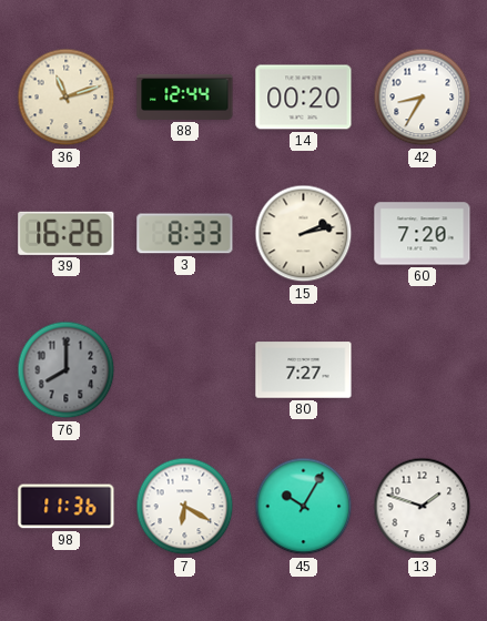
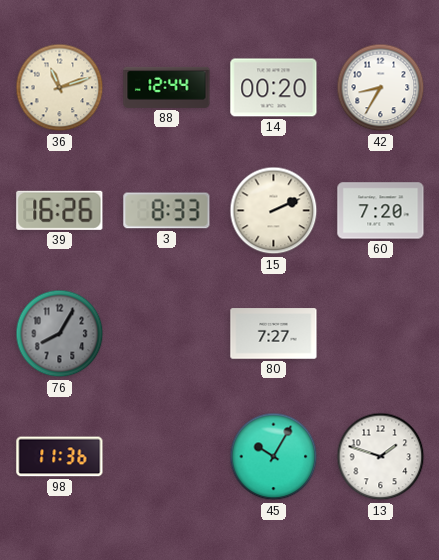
15: 2:13 -> 2:11 (274, 211)
76: 8:00 -> 8:05 (60, 334)
7: 6:20 -> none (185, 507)
